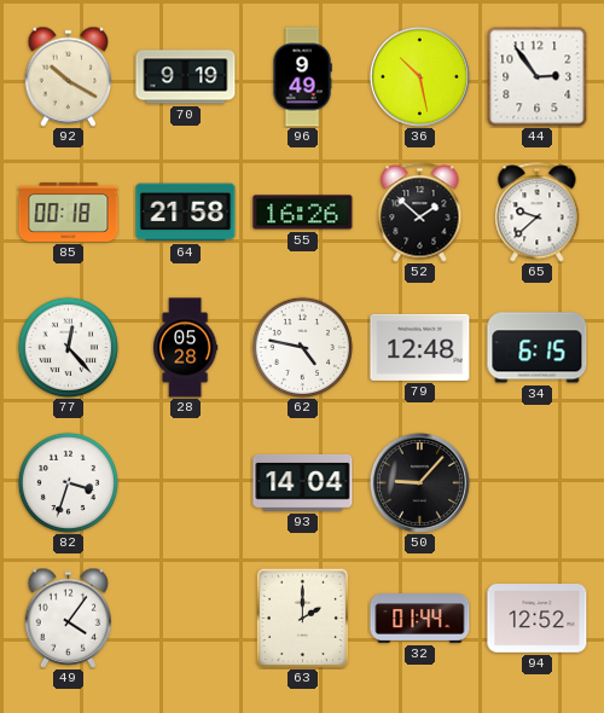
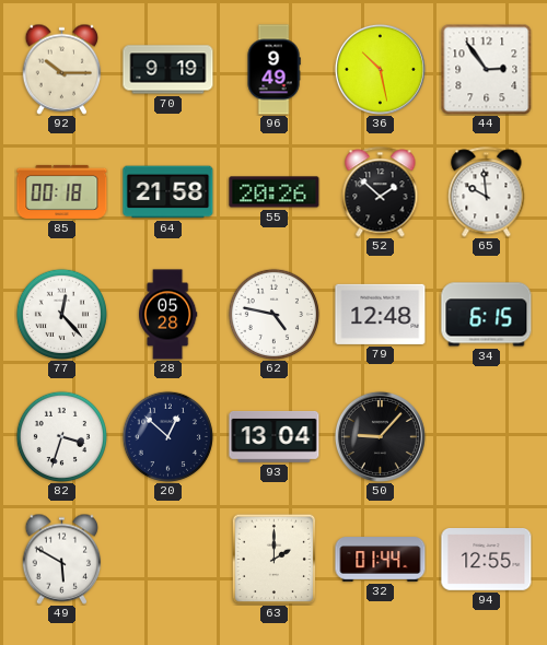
92: 10:20 -> 10:15 (62, 69)
55: 16:26 -> 20:26 (275, 192)
65: 9:38 -> 9:59 (487, 192)
20: none -> 12:52 (167, 436)
93: 14:04 -> 13:04 (275, 436)
49: 4:06 -> 5:50 (62, 559)
94: 12:52 -> 12:55 (487, 560)
